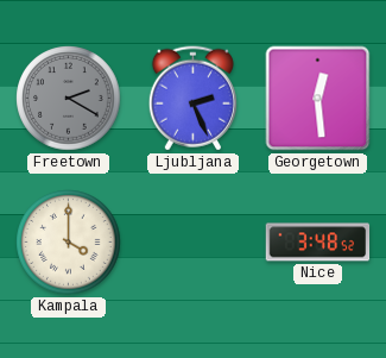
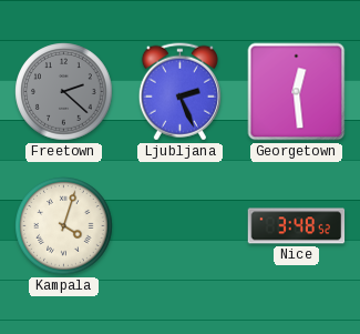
Freetown: 2:20 -> 2:22 (64, 92)
Kampala: 4:00 -> 4:03 (64, 226)
